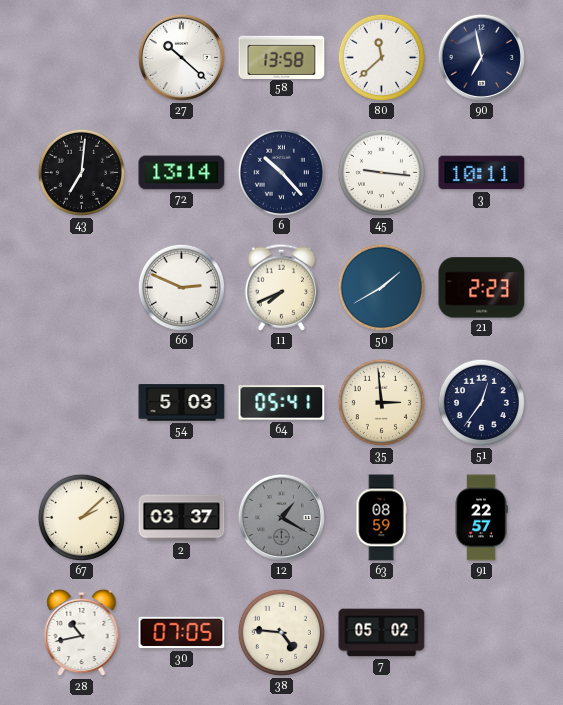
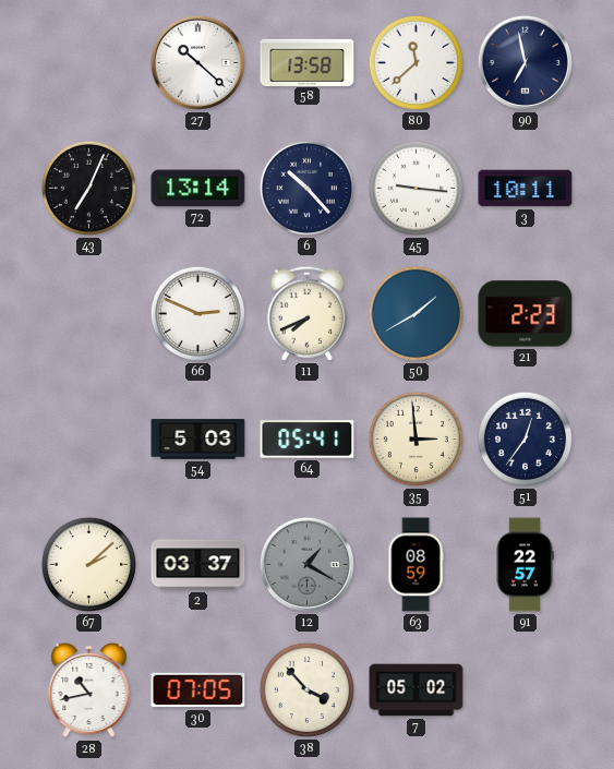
43: 7:01 -> 7:04 (88, 188)
38: 4:46 -> 3:53 (306, 689)
